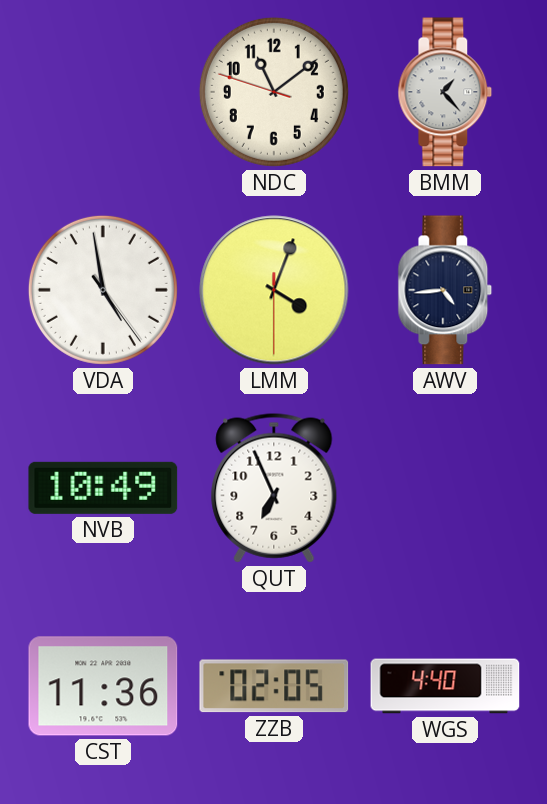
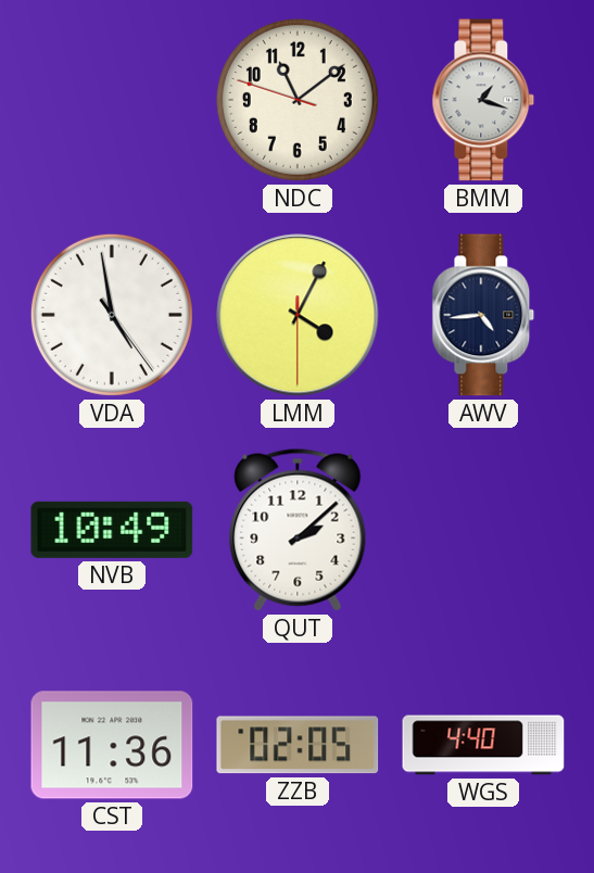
BMM: 1:23 -> 1:18 (483, 100)
LMM: 4:03 -> 4:04 (298, 315)
QUT: 6:56 -> 2:08 (298, 530)
